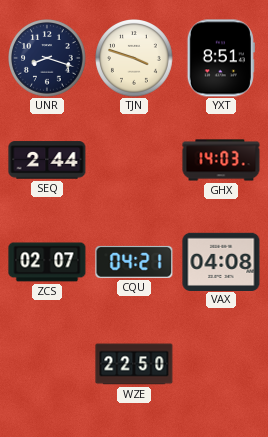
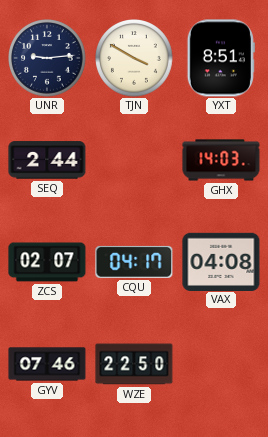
UNR: 8:18 -> 9:14 (47, 58)
TJN: 3:48 -> 3:50 (134, 58)
CQU: 04:21 -> 04:17 (134, 262)
GYV: none -> 07:46 (47, 364)
